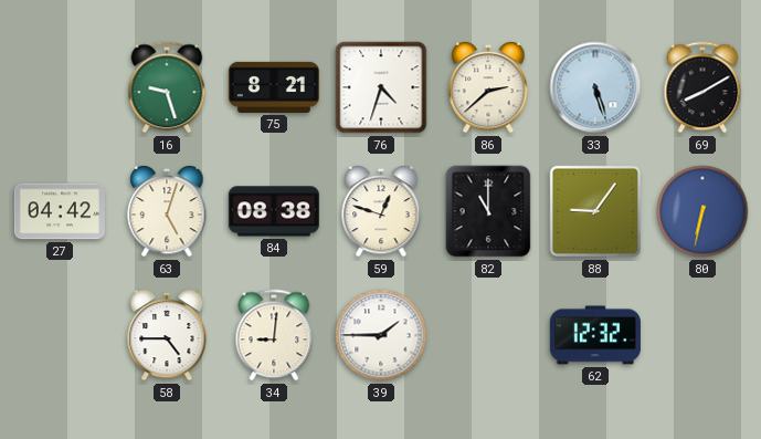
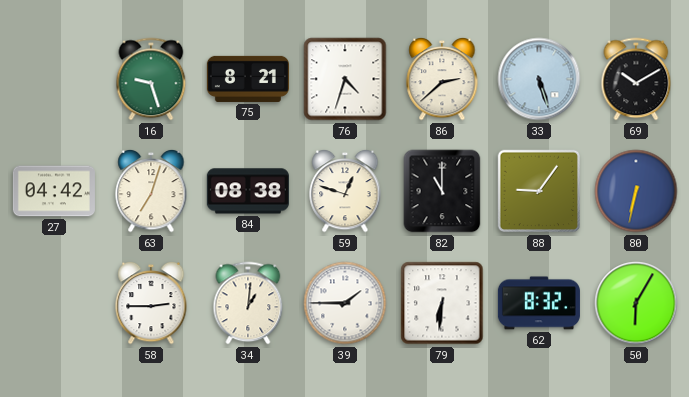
69: 8:10 -> 10:10 (636, 79)
63: 5:03 -> 7:03 (151, 191)
58: 4:45 -> 2:45 (151, 303)
34: 9:01 -> 1:01 (248, 303)
79: none -> 6:31 (442, 303)
62: 12:32 -> 8:32 (539, 303)
50: none -> 6:05 (636, 303)
